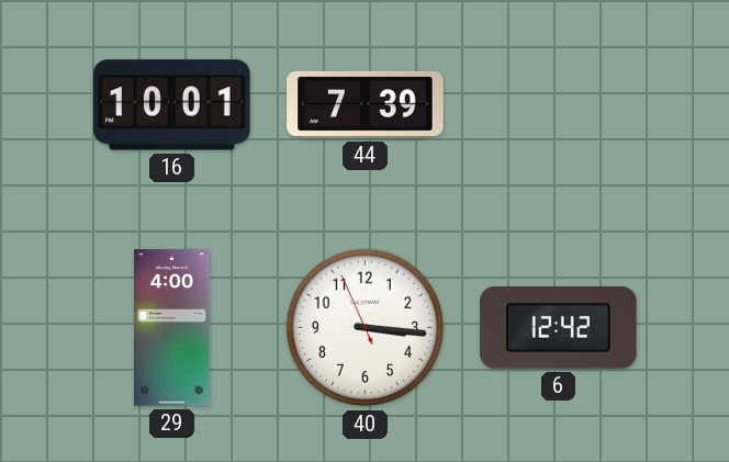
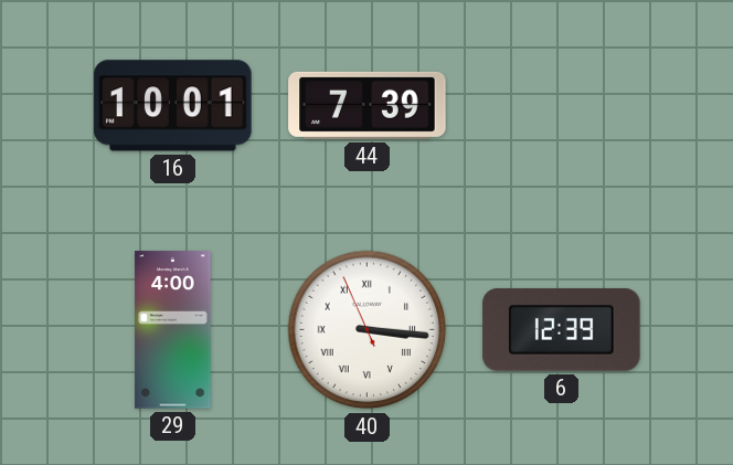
40 numerals: Arabic -> Roman (368, 330)
6: 12:42 -> 12:39 (562, 329)
